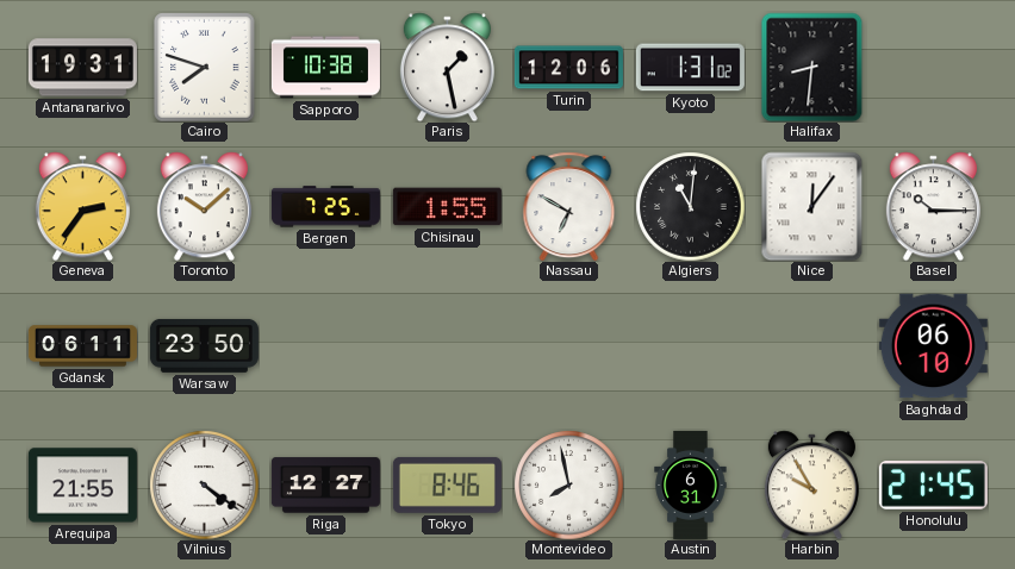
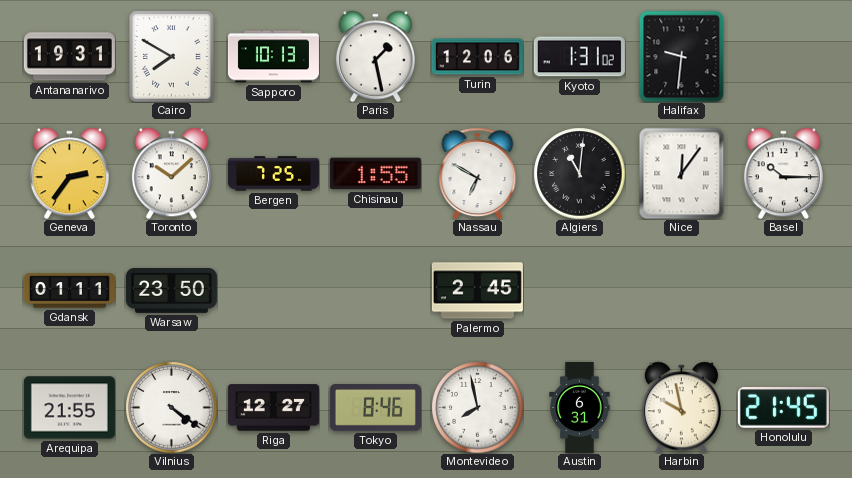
Cairo: 7:48 -> 7:50 (172, 56)
Sapporo: 10:38 -> 10:13 (273, 57)
Halifax: 8:31 -> 9:31 (682, 56)
Gdansk: 06:11 -> 01:11 (69, 291)
Palermo: none -> 2:45 (477, 291)
Baghdad: 06:10 -> none (933, 346)
Harbin: 9:55 -> 9:58 (681, 407)
